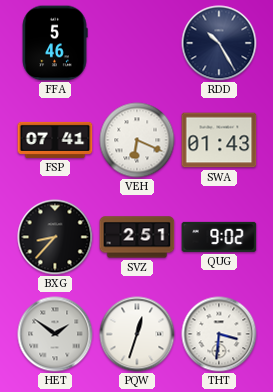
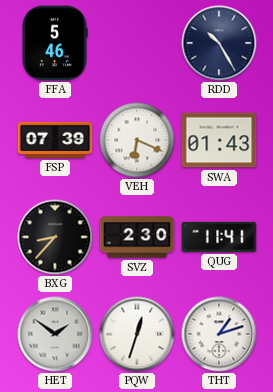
FSP: 07:41 -> 07:39 (55, 140)
SVZ: 2:51 -> 2:30 (137, 237)
QUG: 9:02 -> 11:41 (219, 237)
THT: 3:31 -> 1:12 (219, 334)
